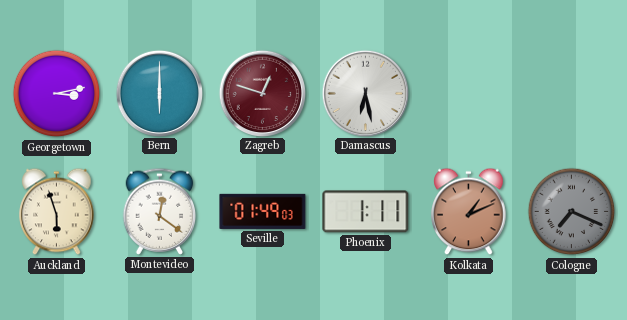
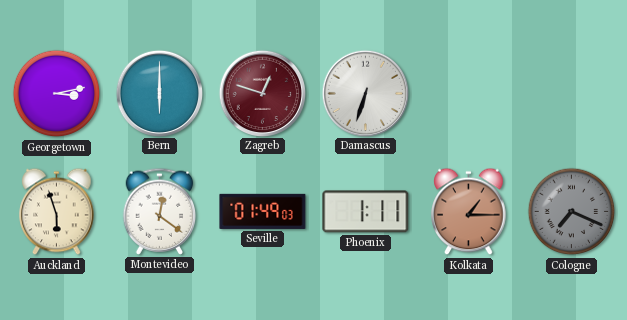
Damascus: 6:28 -> 6:33 (365, 93)
Kolkata: 1:11 -> 1:15 (469, 212)
